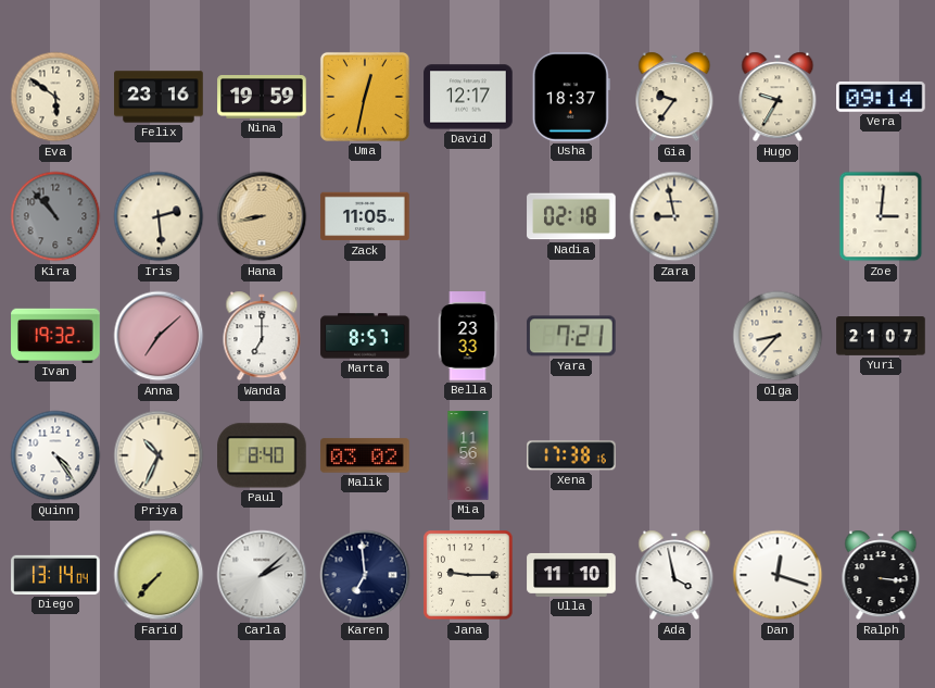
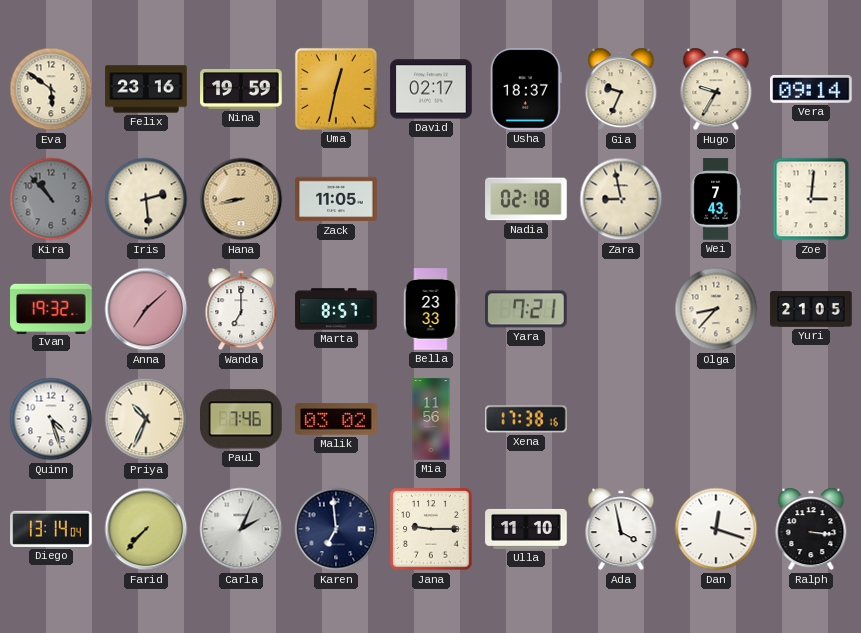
David: 12:17 -> 02:17 (431, 89)
Gia: 9:36 -> 9:34 (621, 89)
Wei: none -> 7:43 (716, 199)
Yuri: 21:07 -> 21:05 (811, 309)
Quinn: 4:24 -> 4:27 (51, 419)
Paul: 8:40 -> 7:46 (242, 419)
Carla: 2:08 -> 2:04 (241, 529)
